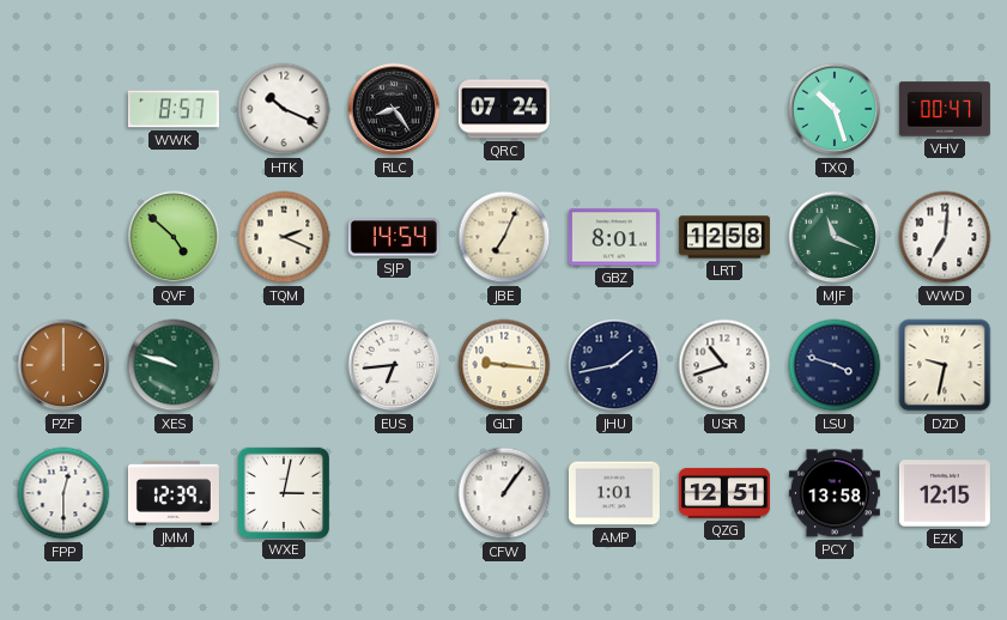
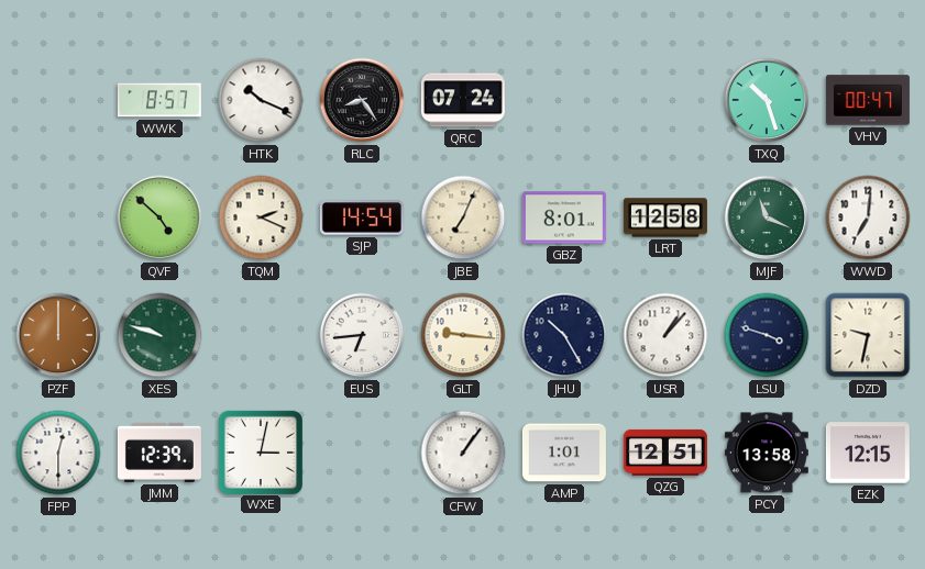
JHU: 1:43 -> 10:25 (564, 335)
USR: 10:42 -> 1:07 (665, 335)
